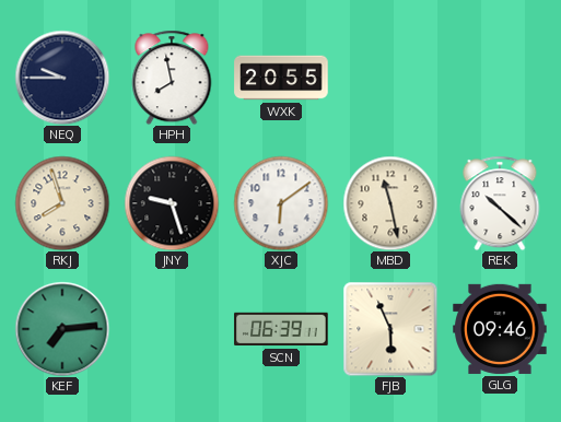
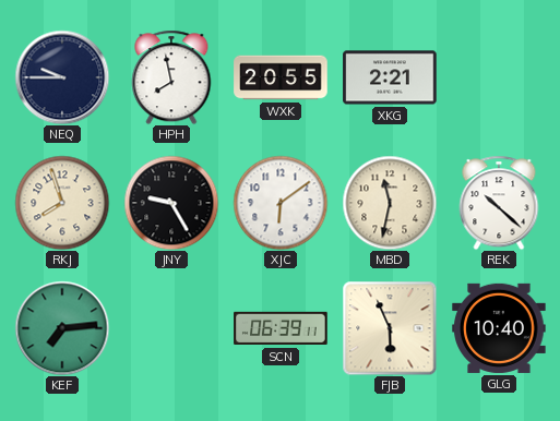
XKG: none -> 2:21 (390, 77)
JNY: 9:27 -> 9:25 (171, 203)
MBD: 11:28 -> 11:32 (390, 203)
GLG: 09:46 -> 10:40 (499, 328)
